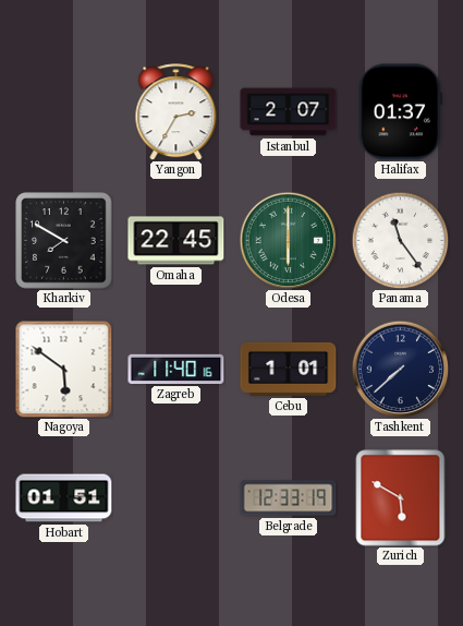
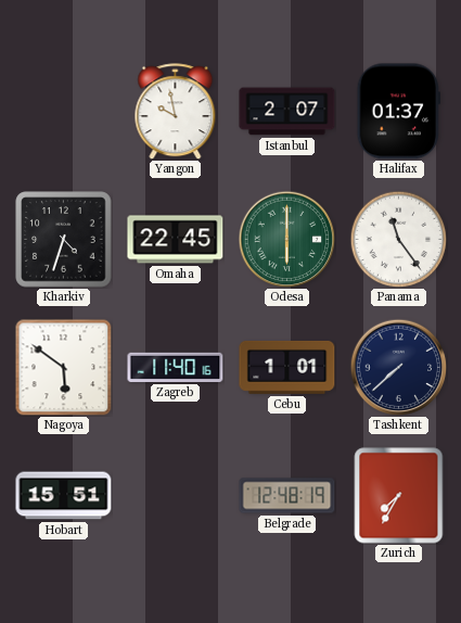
Yangon: 2:35 -> 9:58 (176, 112)
Kharkiv: 7:50 -> 4:33 (64, 240)
Hobart: 01:51 -> 15:51 (64, 496)
Belgrade: 12:33 -> 12:48 (287, 496)
Zurich: 5:50 -> 7:35 (399, 496)
